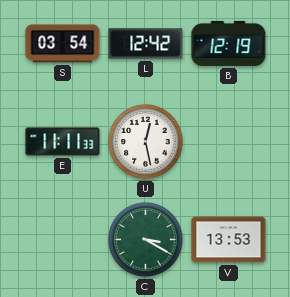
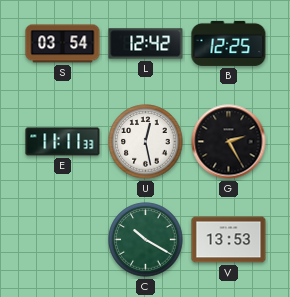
B: 12:19 -> 12:25 (229, 43)
G: none -> 2:25 (229, 142)
C: 3:20 -> 10:20 (146, 240)
